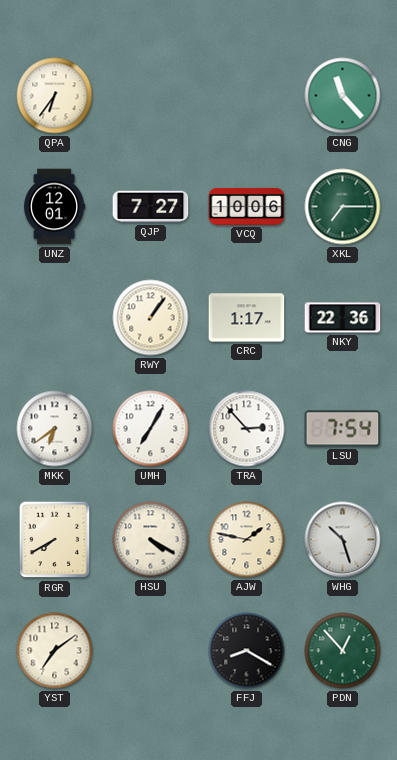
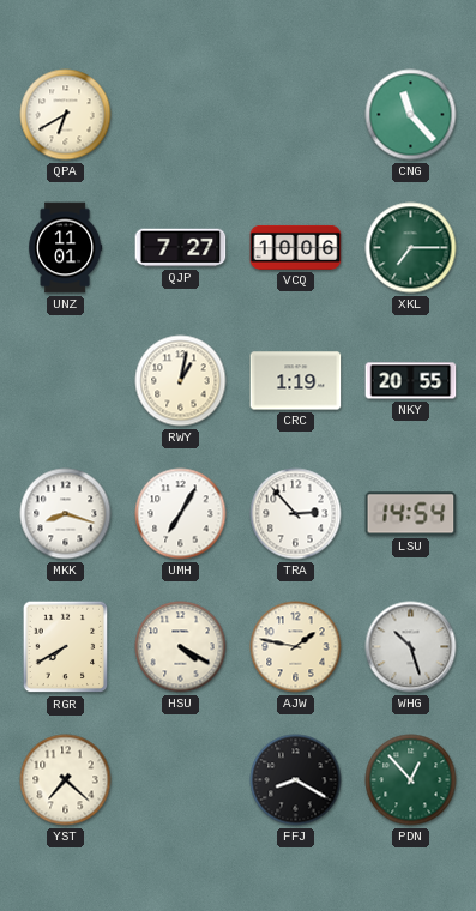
QPA: 6:36 -> 6:40 (66, 115)
UNZ: 12:01 -> 11:01 (66, 248)
RWY: 1:06 -> 1:02 (181, 381)
CRC: 1:17 -> 1:19 (296, 381)
NKY: 22:36 -> 20:55 (411, 381)
MKK: 6:39 -> 8:18 (66, 514)
LSU: 7:54 -> 14:54 (411, 514)
YST: 7:09 -> 7:22 (66, 780)
